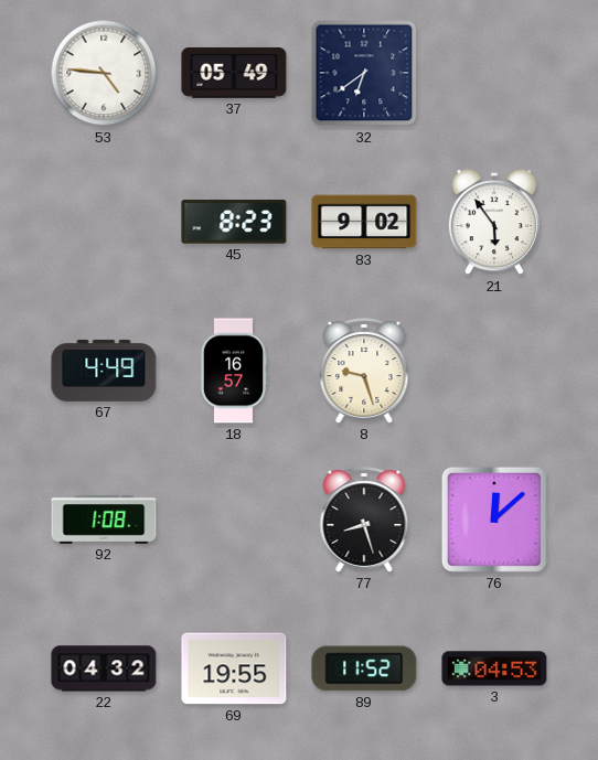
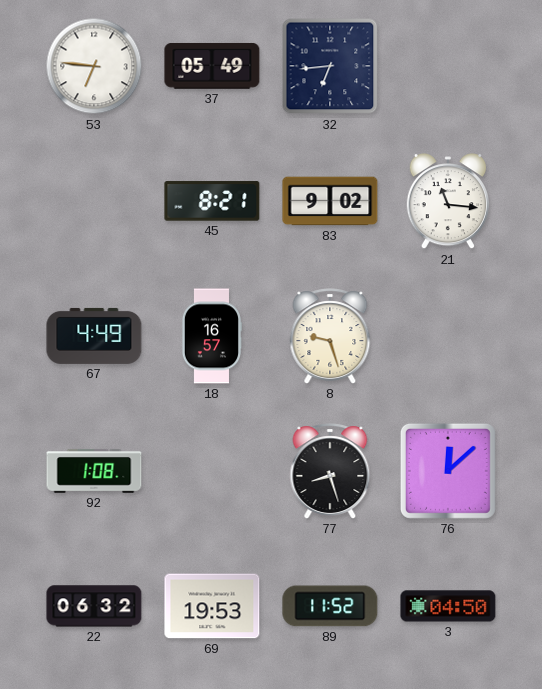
53: 4:46 -> 6:46 (94, 66)
32: 6:39 -> 6:44 (330, 66)
45: 8:23 -> 8:21 (212, 201)
21: 5:54 -> 11:16 (448, 202)
22: 04:32 -> 06:32 (94, 606)
69: 19:55 -> 19:53 (212, 606)
3: 04:53 -> 04:50 (448, 606)
